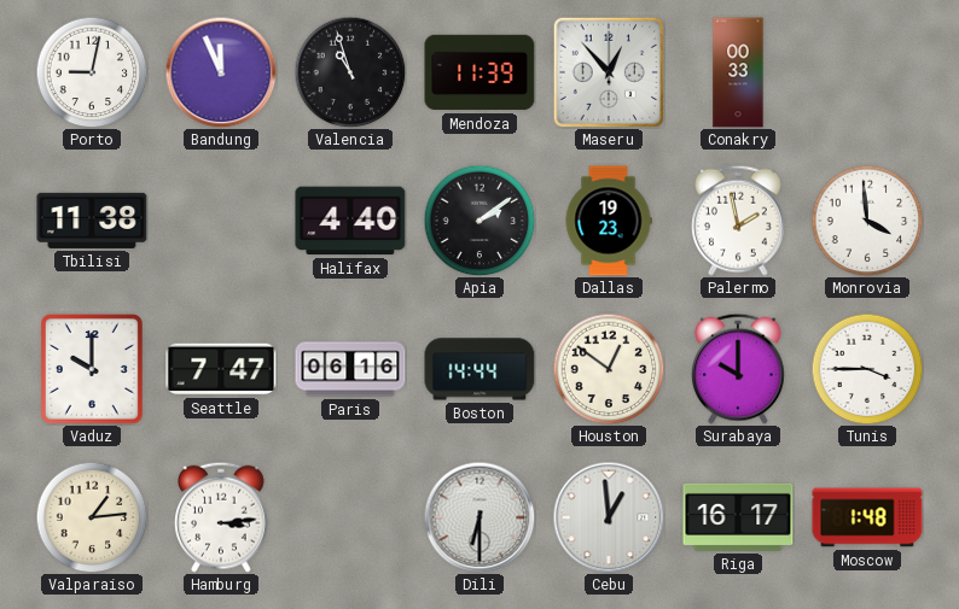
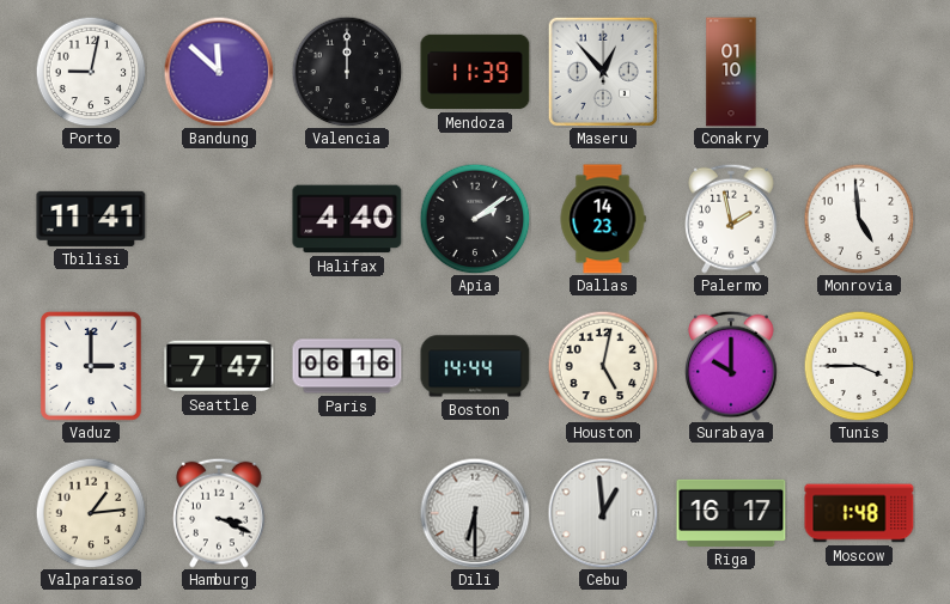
Bandung: 11:56 -> 11:52 (219, 72)
Valencia: 10:57 -> 12:00 (347, 72)
Conakry: 00:33 -> 01:10 (731, 72)
Tbilisi: 11:38 -> 11:41 (91, 219)
Dallas: 19:23 -> 14:23 (603, 219)
Monrovia: 3:59 -> 4:59 (859, 219)
Vaduz: 10:00 -> 3:00 (91, 366)
Houston: 12:51 -> 5:02 (603, 366)
Hamburg: 3:14 -> 3:19 (220, 513)
